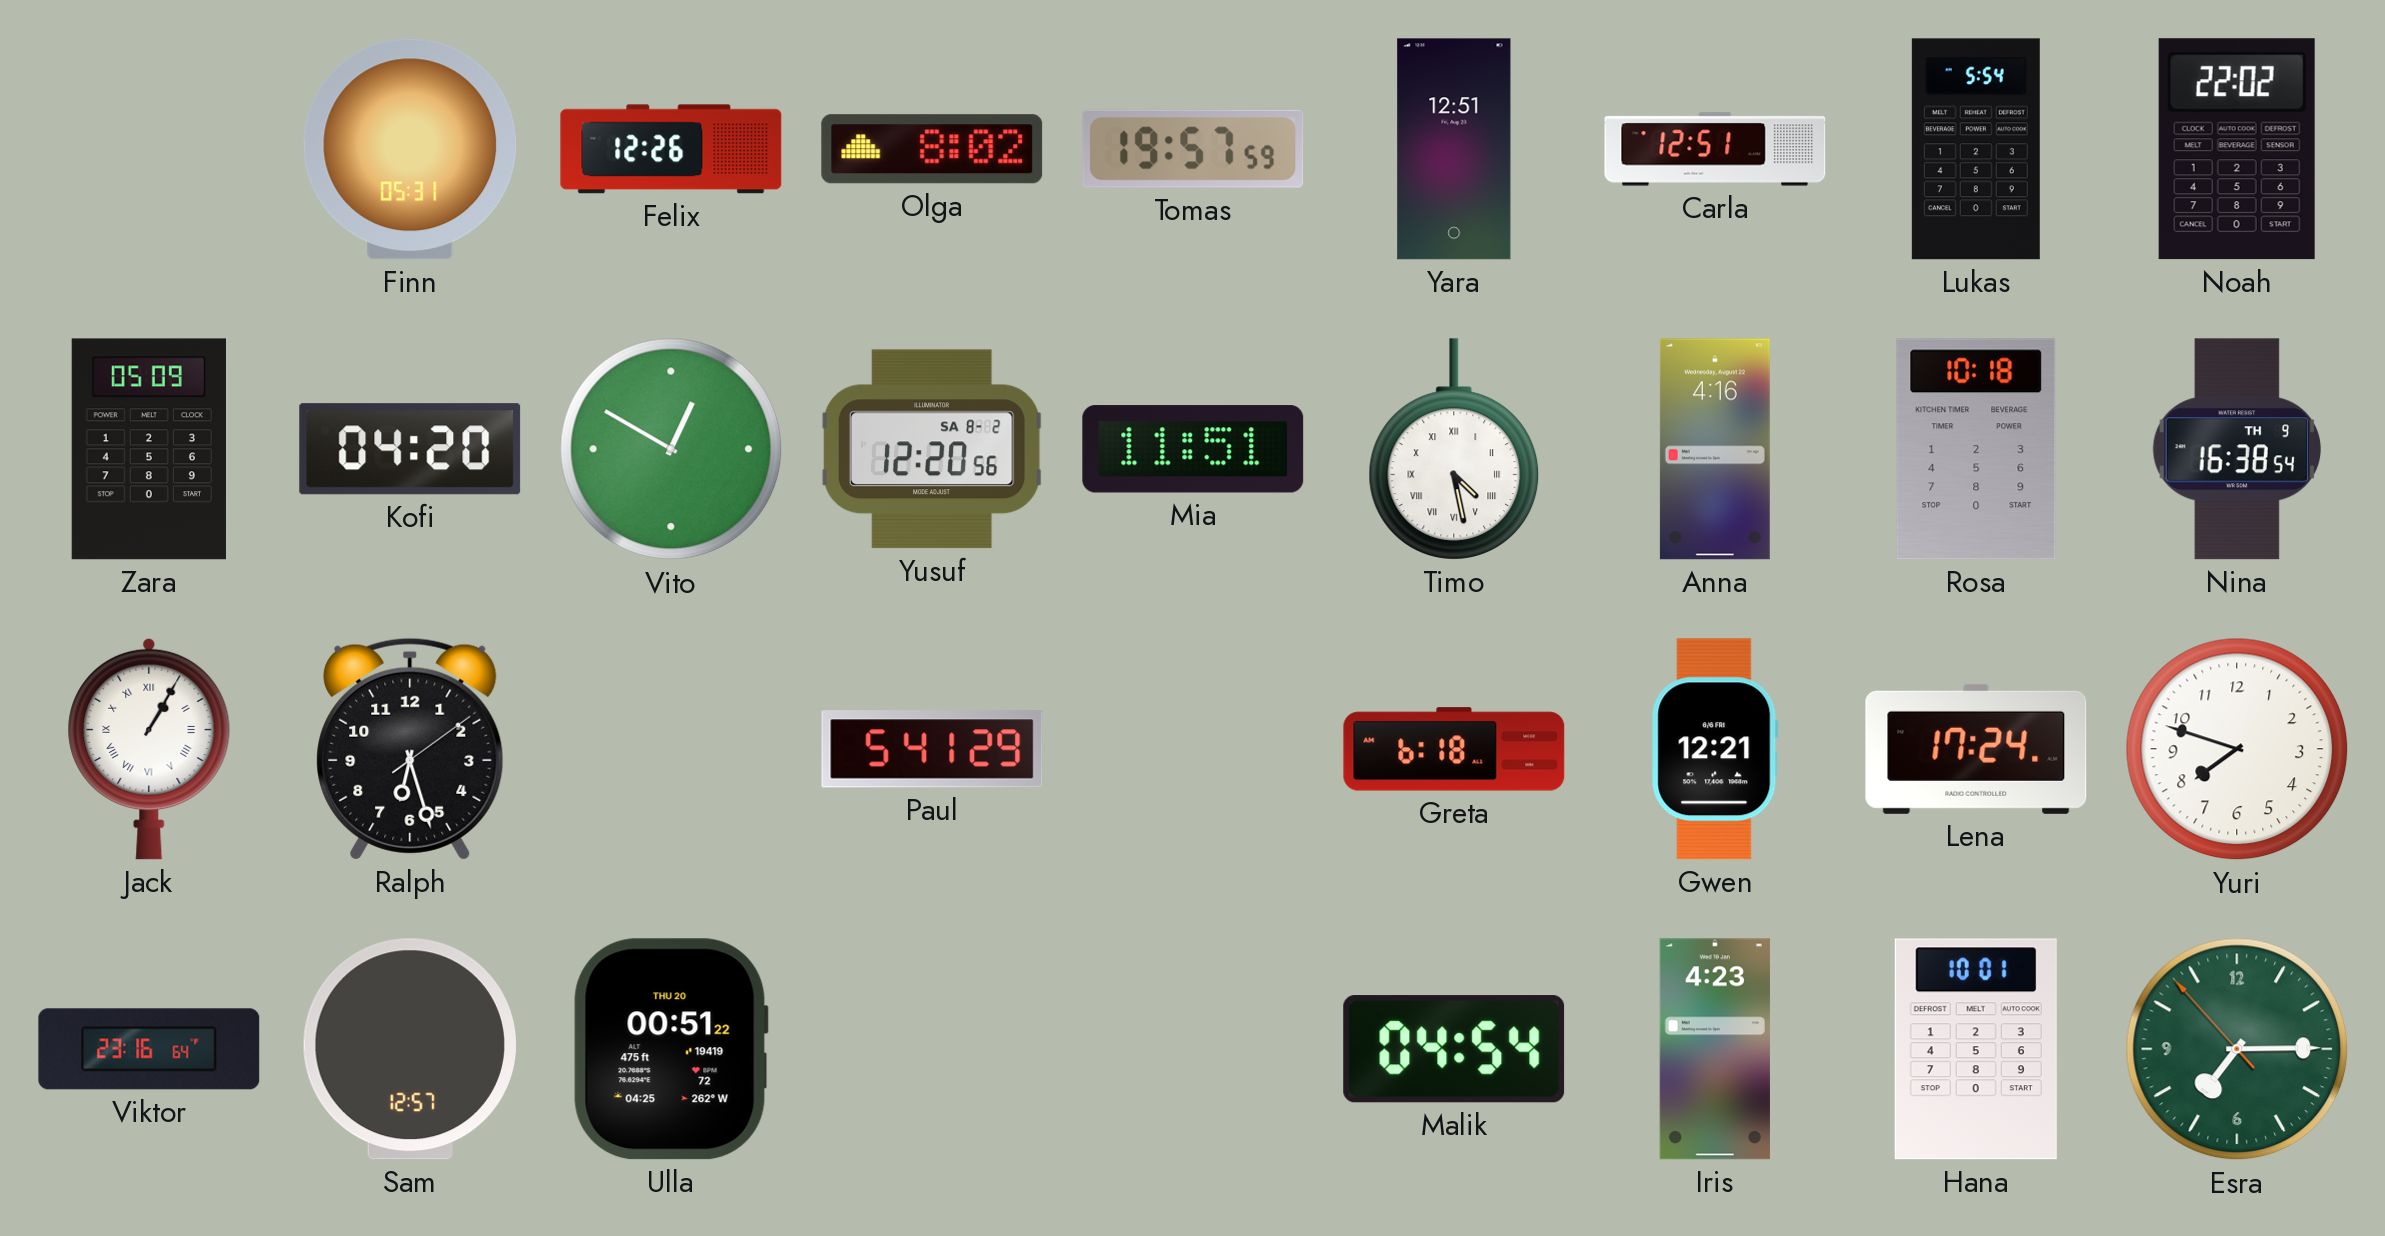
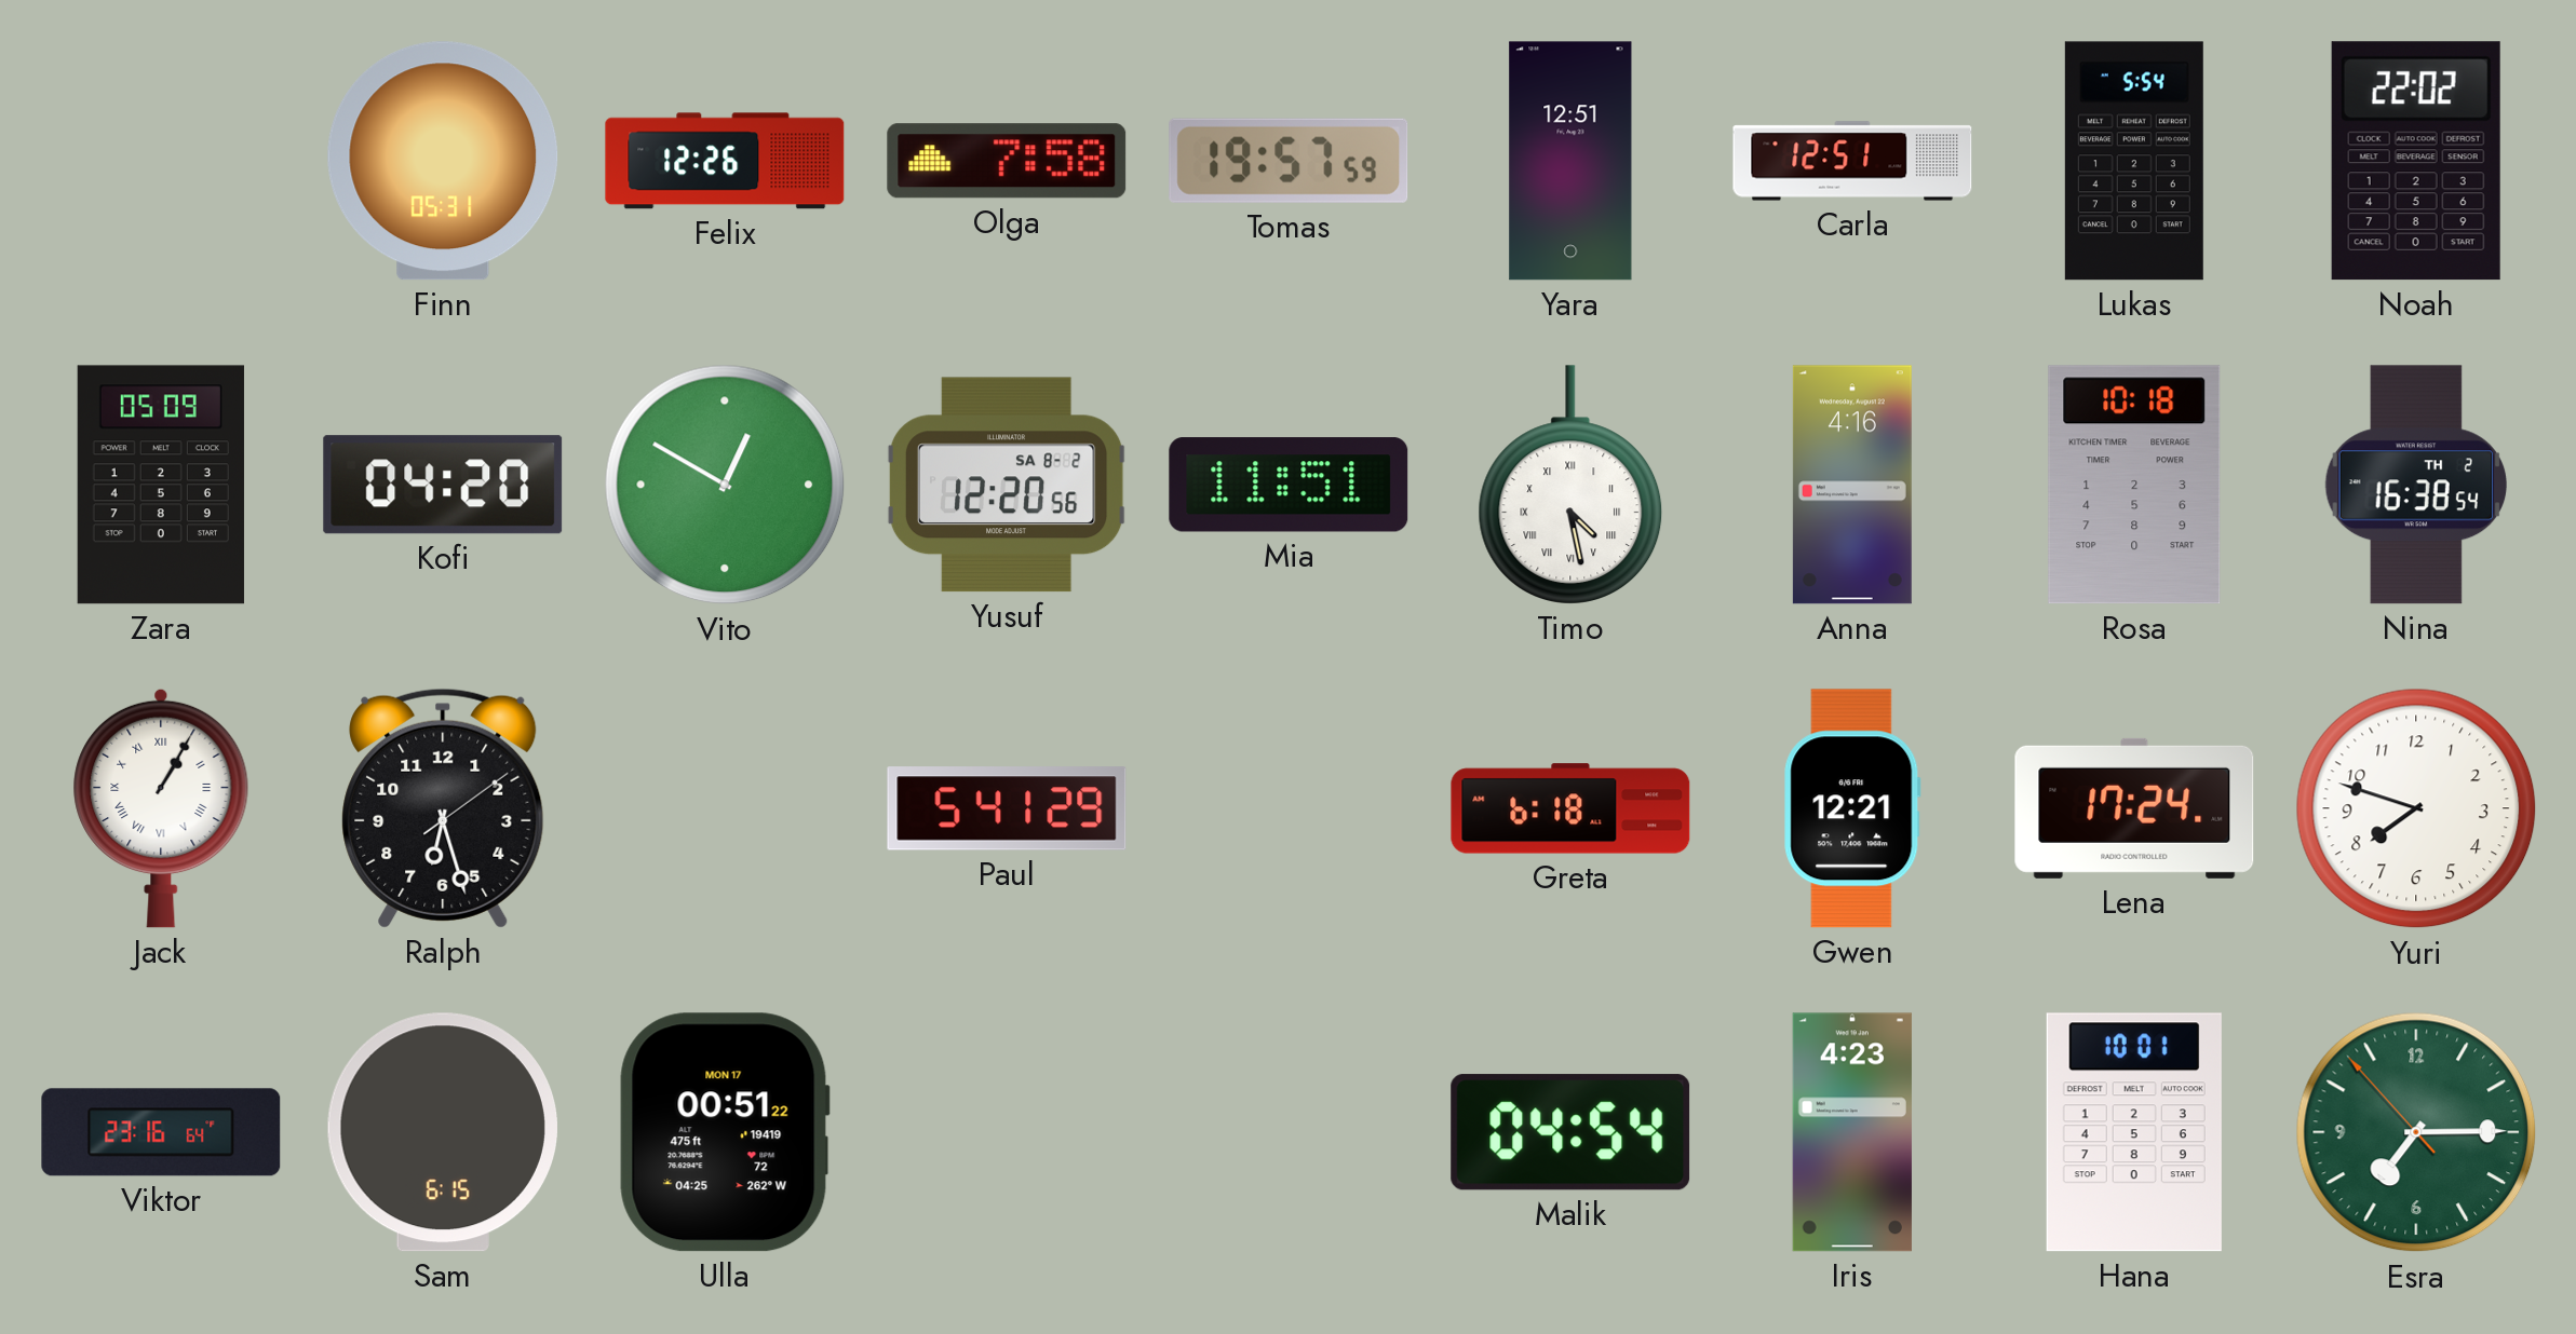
Olga: 8:02 -> 7:58 (1007, 161)
Nina date: TH 9 -> TH 2 (2415, 485)
Sam: 12:57 -> 6:15 (443, 1132)
Ulla date: THU 20 -> MON 17 (725, 1132)
